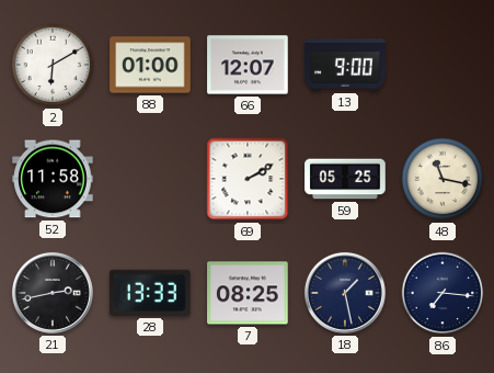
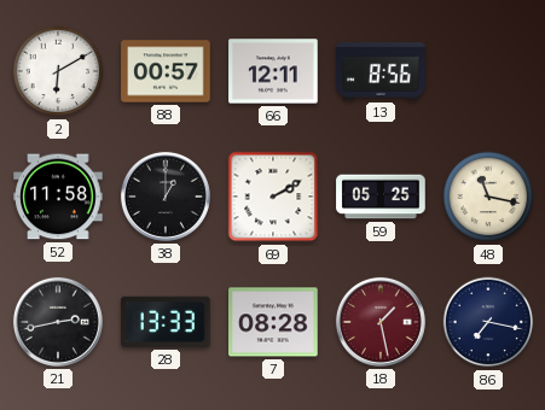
88: 01:00 -> 00:57 (166, 71)
66: 12:07 -> 12:11 (273, 71)
13: 9:00 -> 8:56 (381, 72)
38: none -> 1:00 (166, 197)
7: 08:25 -> 08:28 (273, 322)
18 dial: navy -> burgundy (381, 322)
86: 7:16 -> 7:17 (488, 322)
